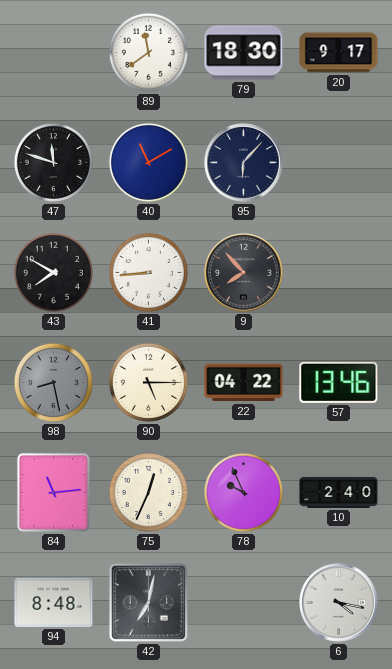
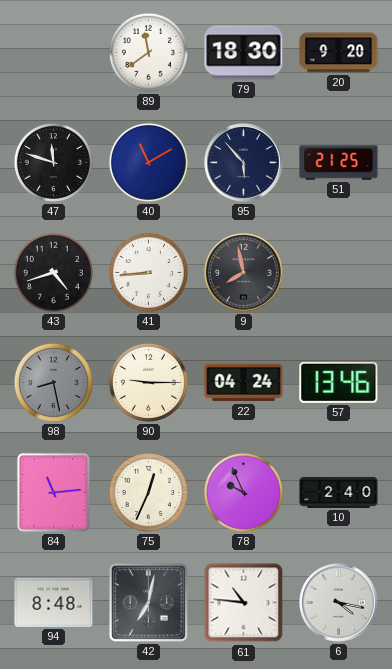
20: 9:17 -> 9:20 (339, 53)
95: 6:07 -> 5:53 (244, 163)
51: none -> 21:25 (339, 163)
43: 7:50 -> 4:42 (53, 272)
9: 7:53 -> 7:58 (244, 273)
90: 5:15 -> 9:15 (148, 382)
22: 04:22 -> 04:24 (244, 383)
61: none -> 10:46 (244, 603)
